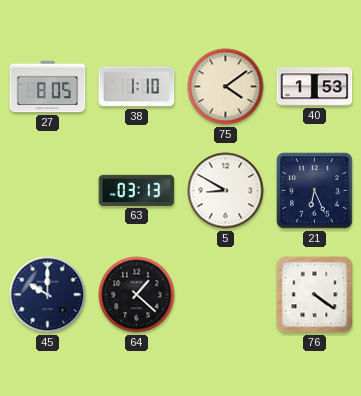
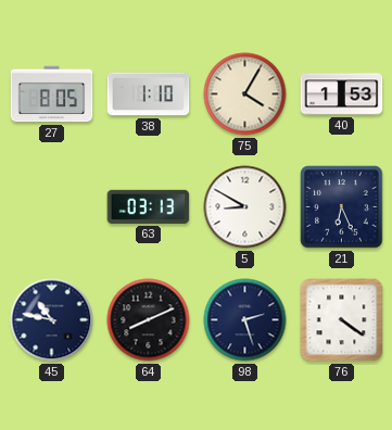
75: 4:09 -> 4:05 (245, 94)
45: 10:00 -> 10:47 (52, 320)
64: 1:22 -> 8:11 (149, 320)
98: none -> 2:27 (245, 320)
